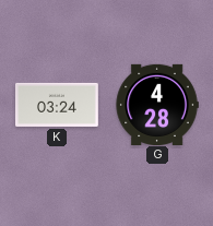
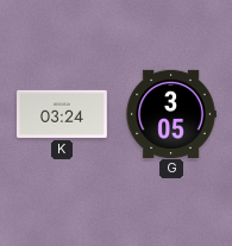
G: 4:28 -> 3:05 (171, 113)
